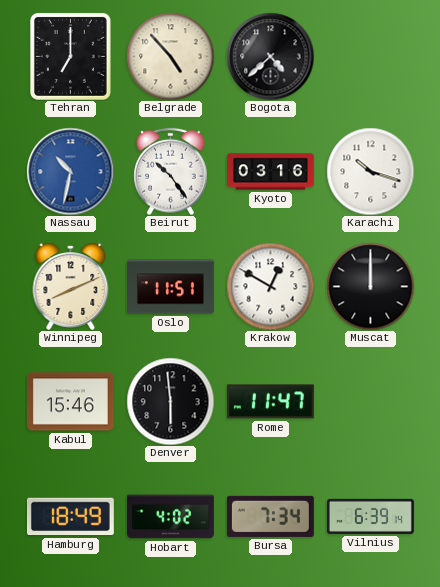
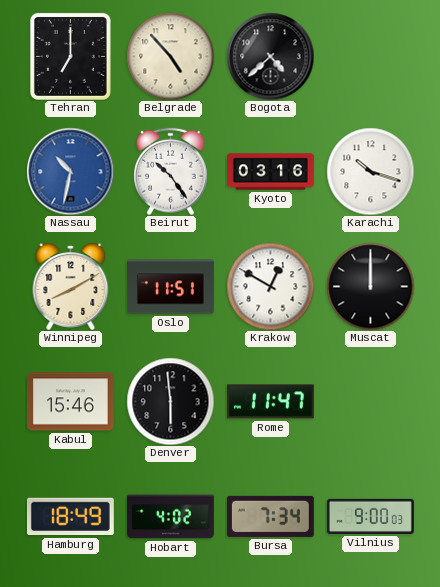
Winnipeg: 8:11 -> 8:10 (71, 286)
Vilnius: 6:39 -> 9:00 (371, 516)
